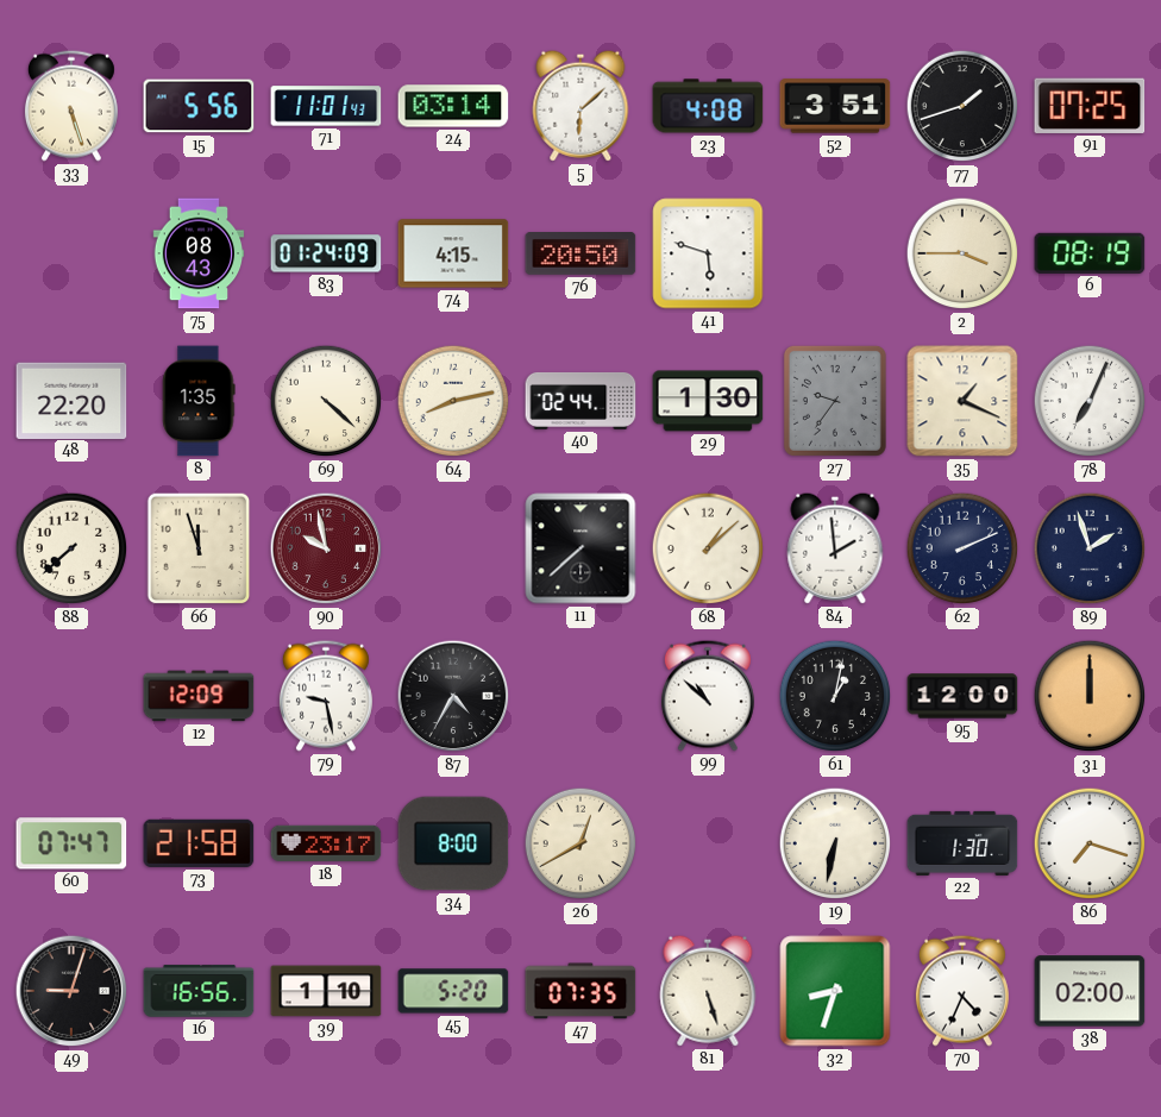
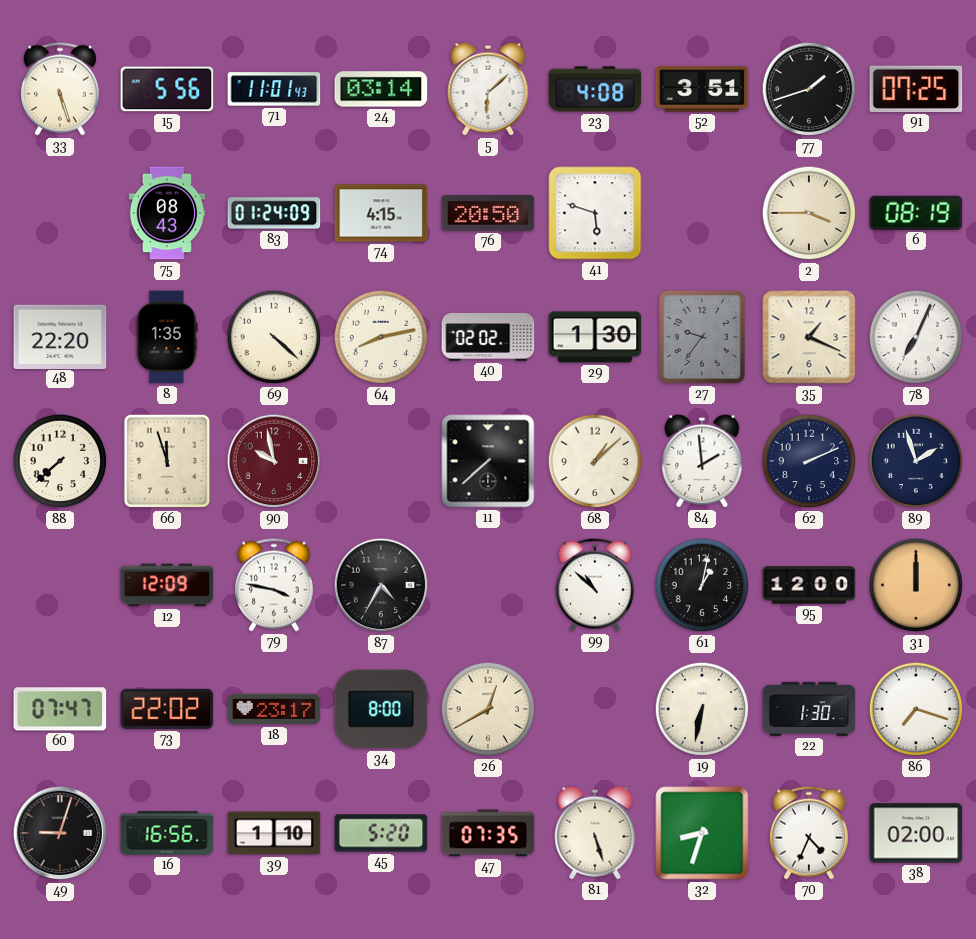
40: 02:44 -> 02:02 (488, 337)
79: 9:28 -> 3:47 (274, 585)
73: 21:58 -> 22:02 (167, 709)
